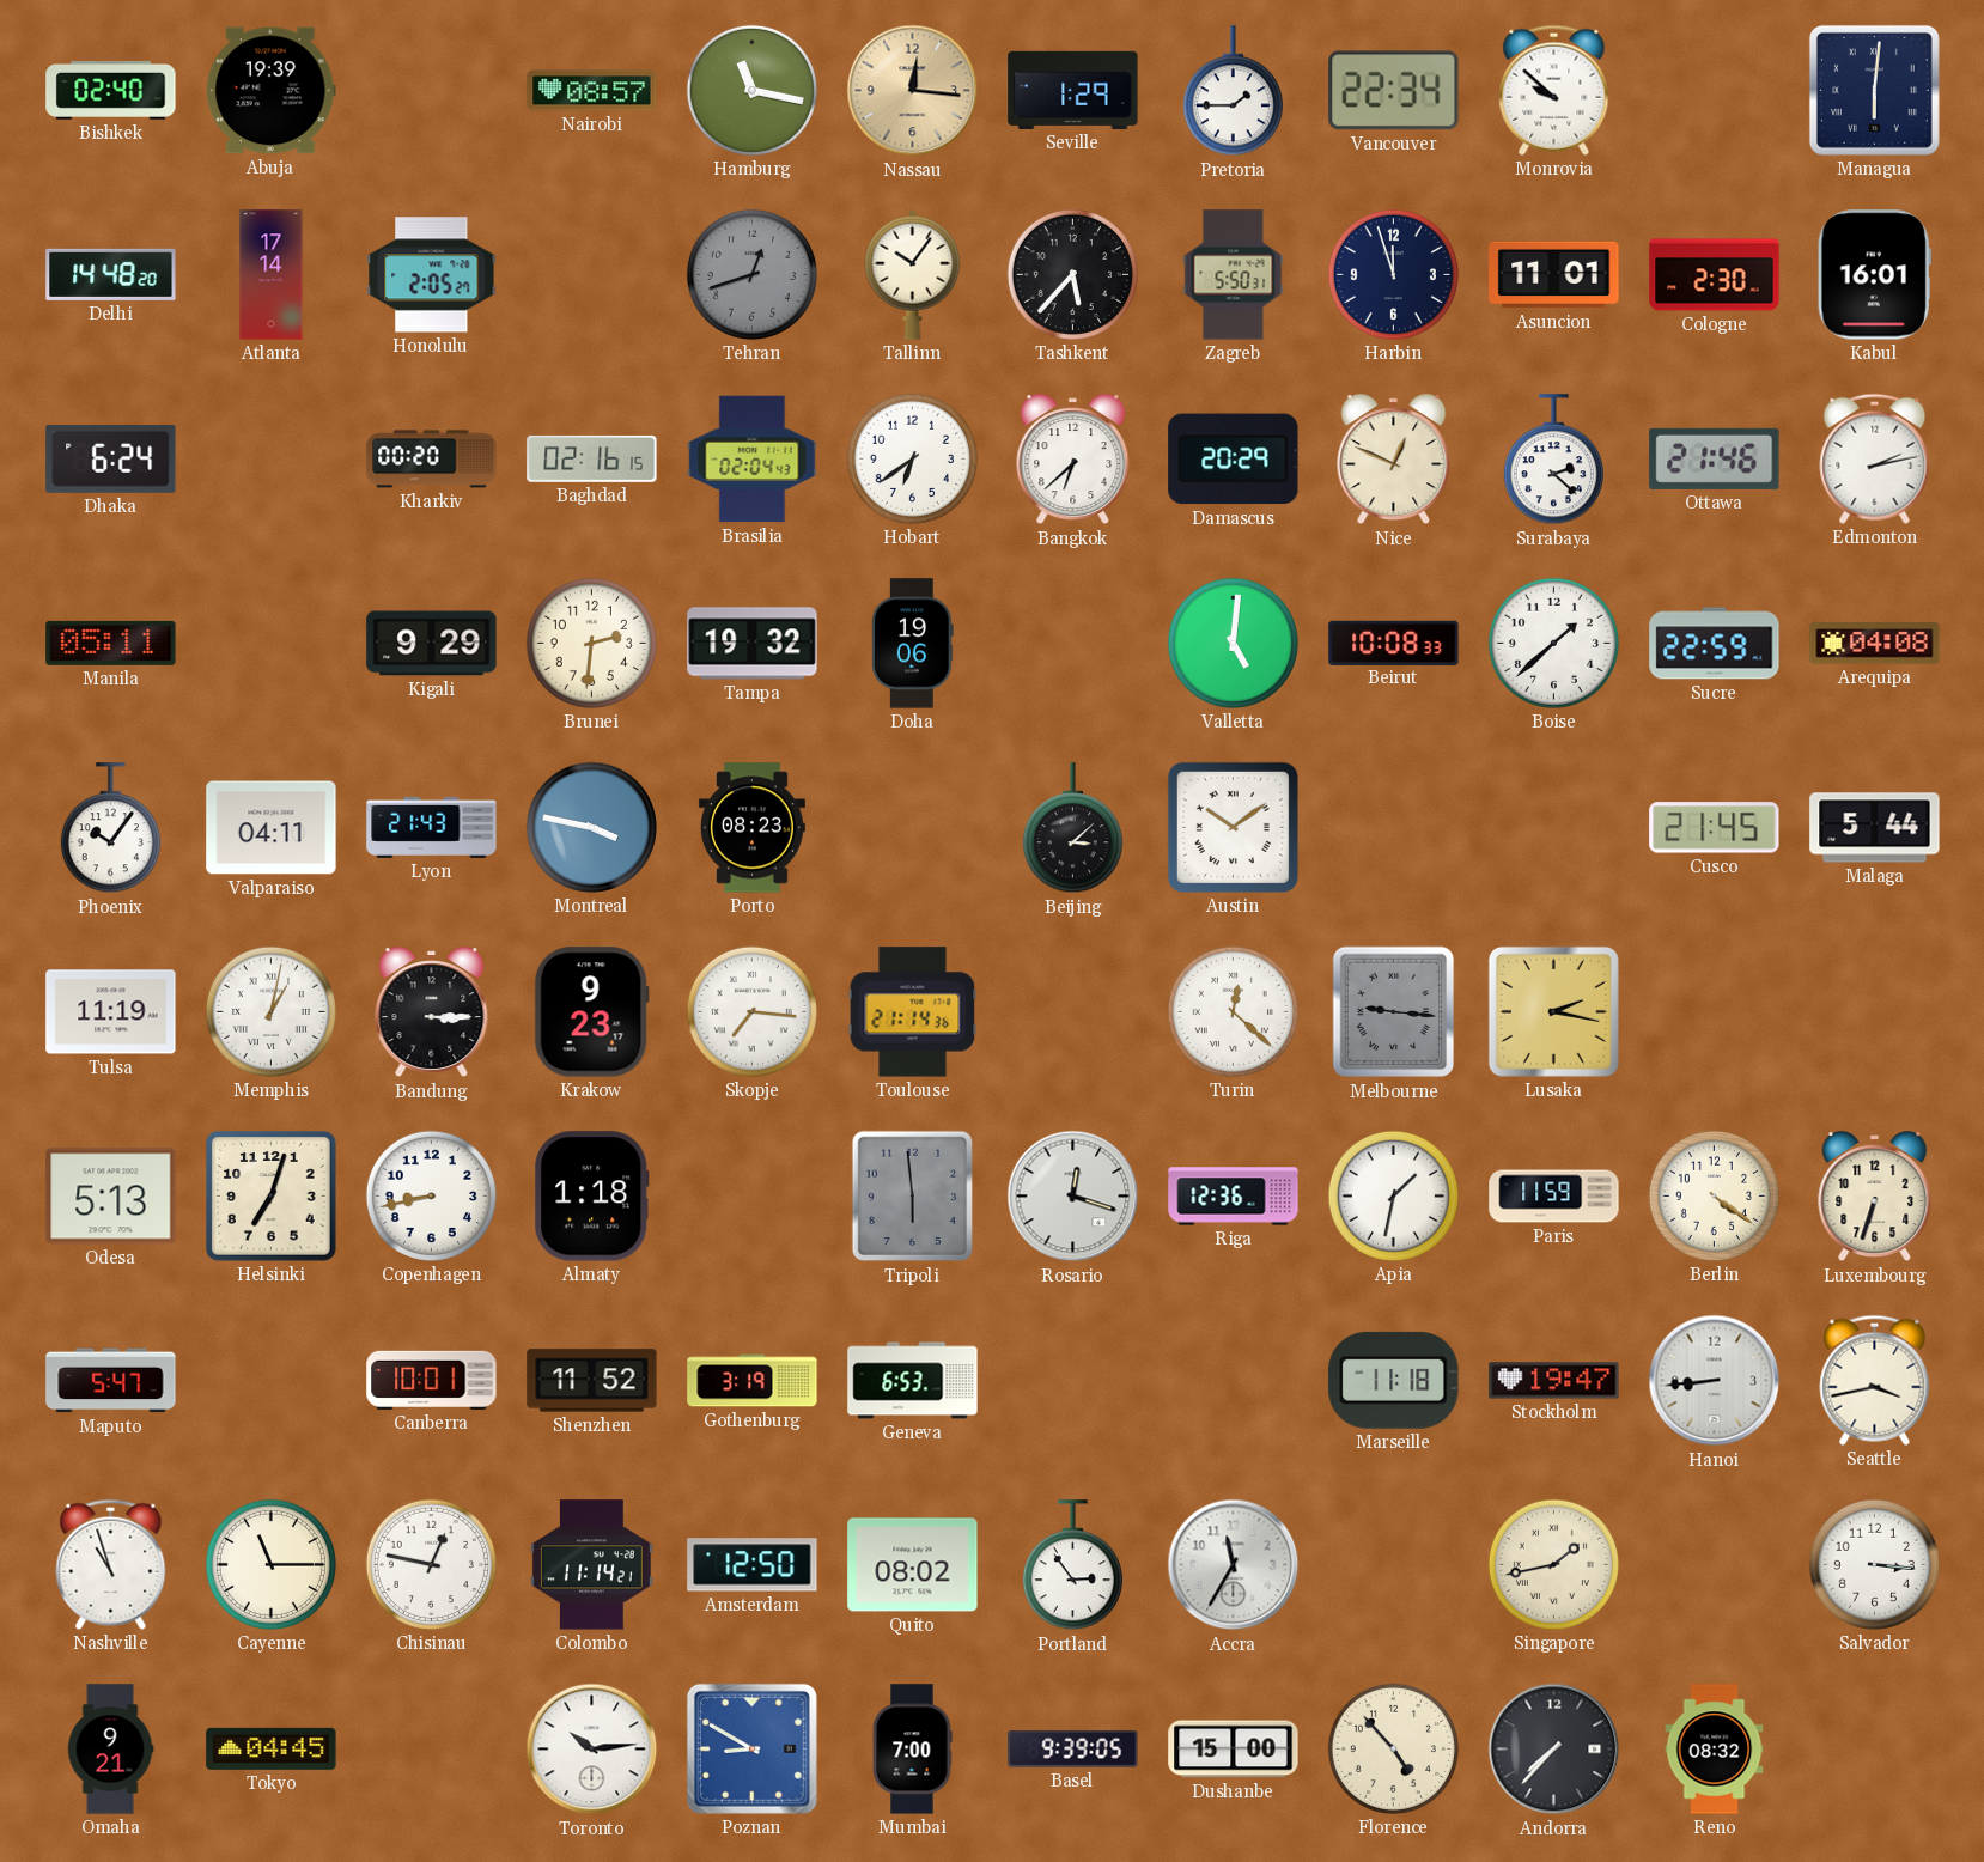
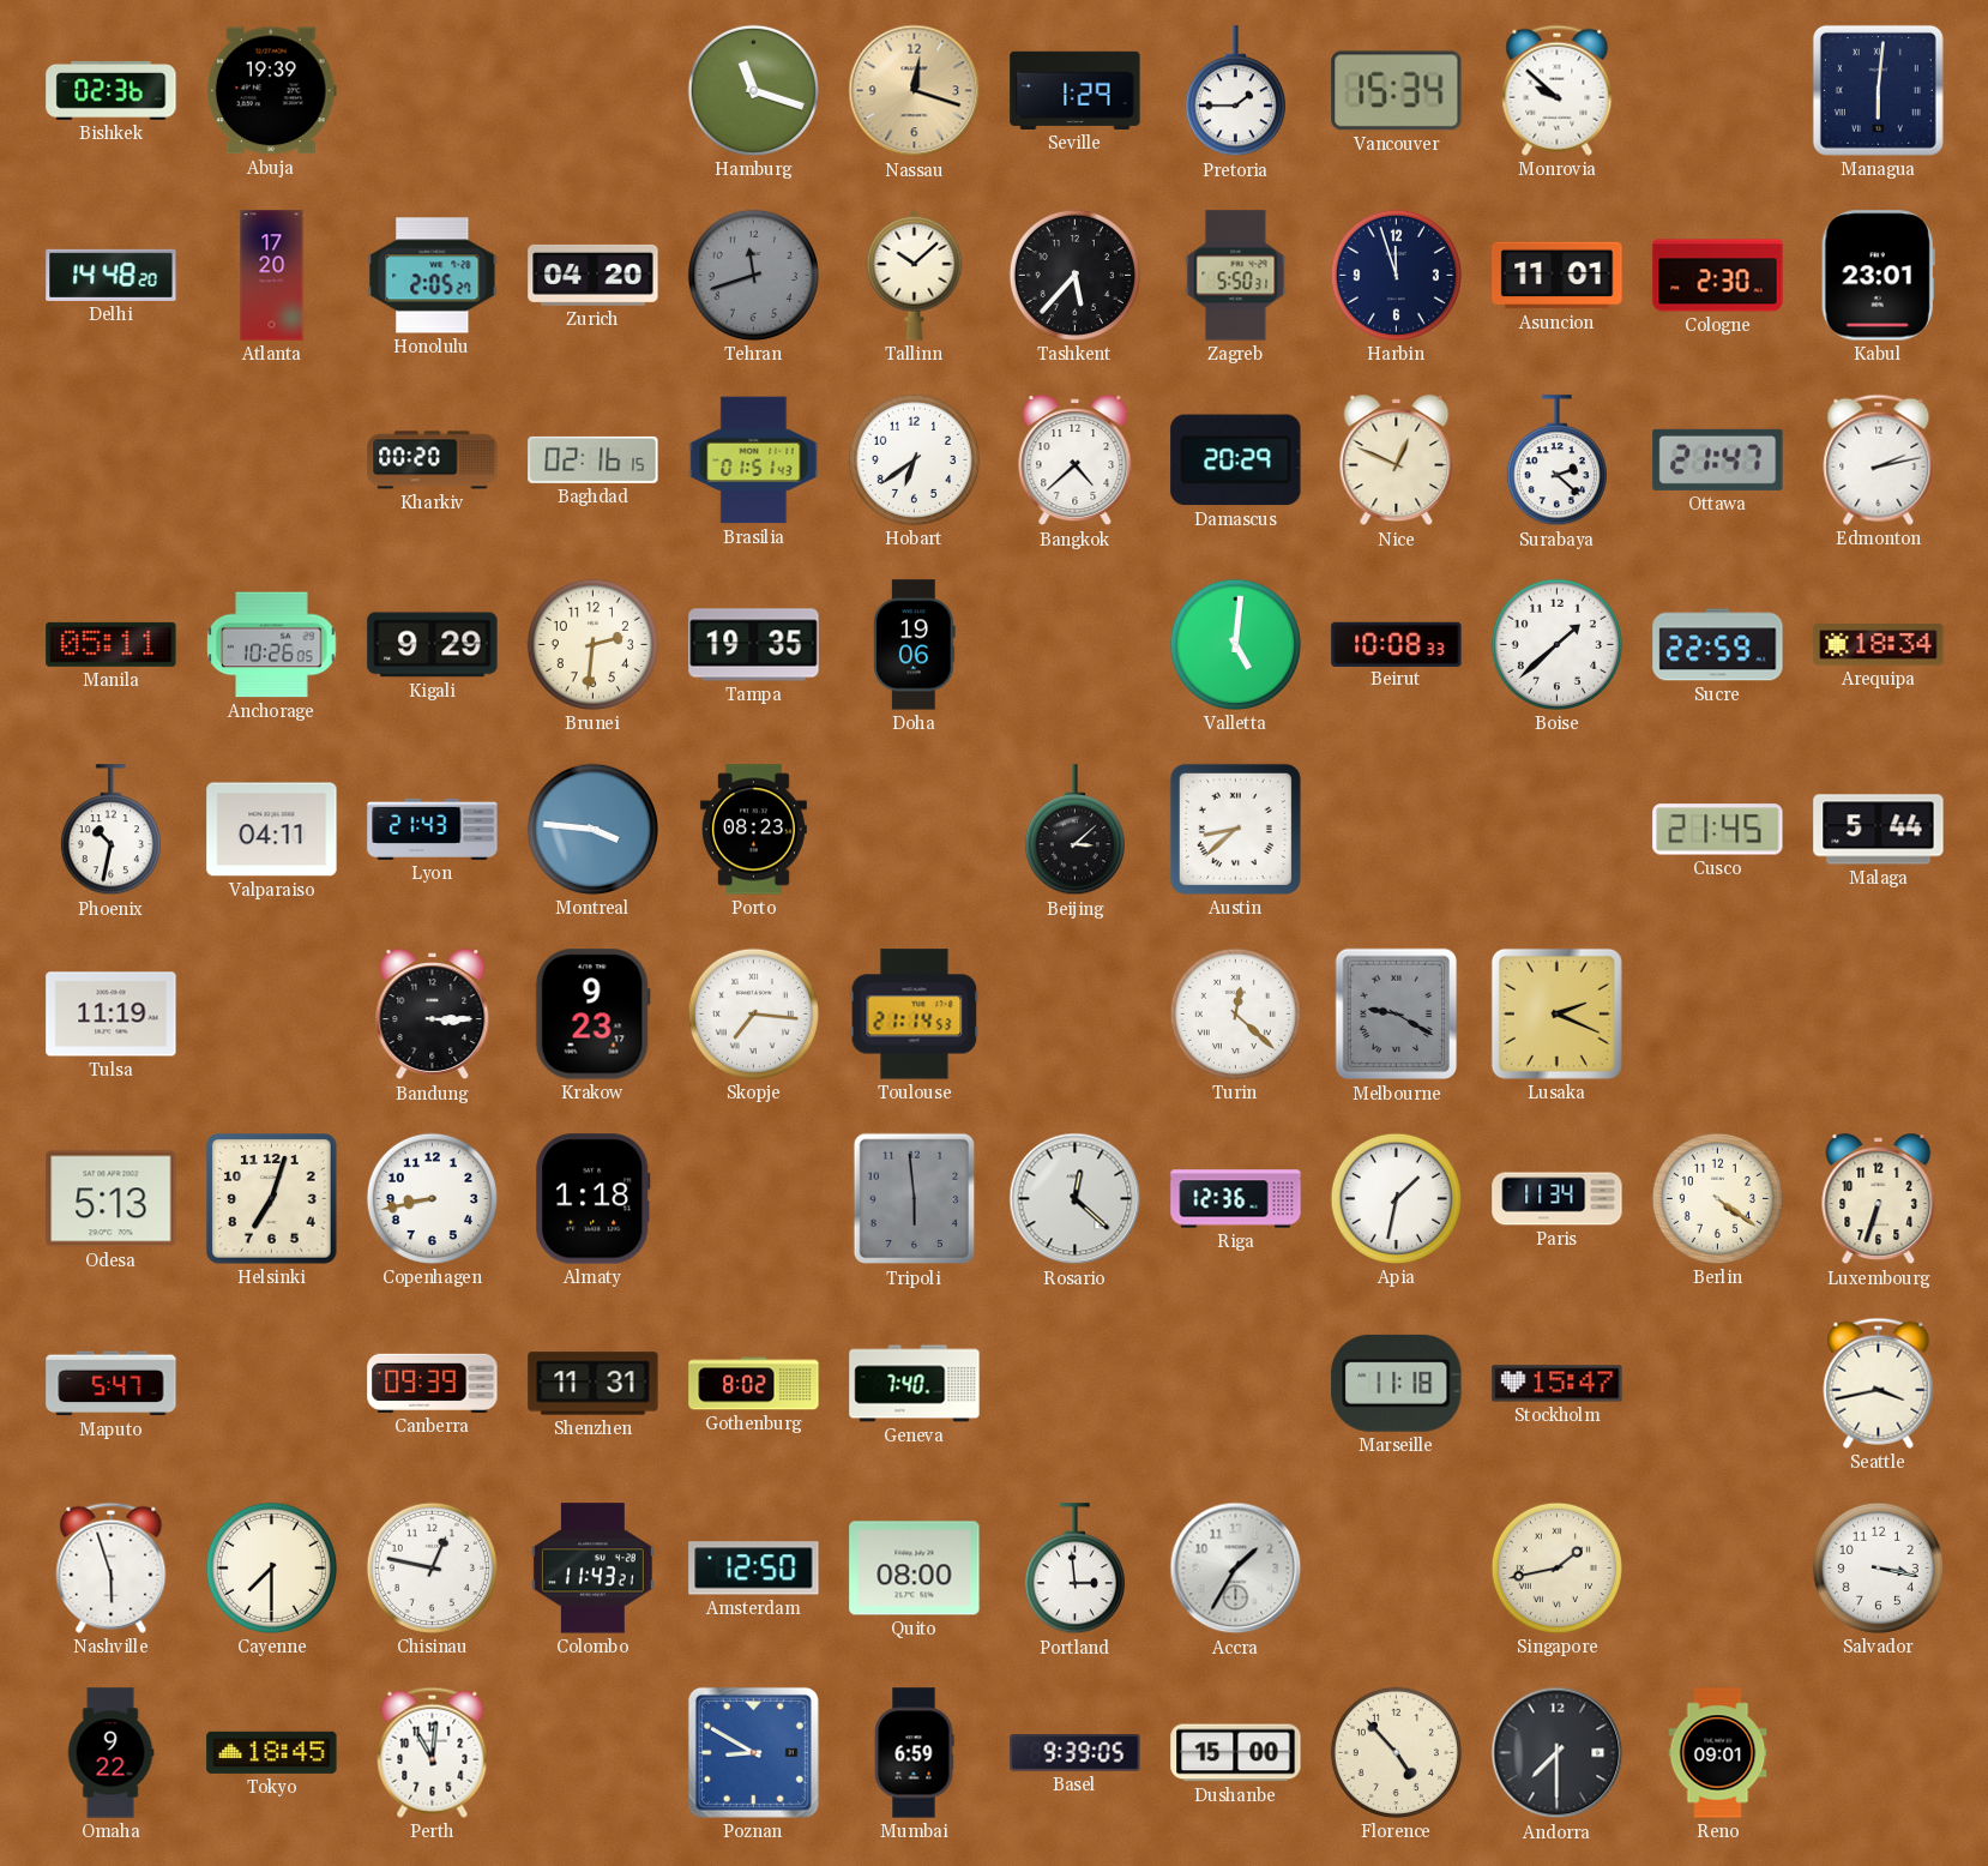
Bishkek: 02:40 -> 02:36 (112, 90)
Nairobi: 08:57 -> none (592, 91)
Hamburg: 11:17 -> 11:18 (753, 90)
Nassau: 12:16 -> 12:18 (915, 91)
Vancouver: 22:34 -> 15:34 (1397, 91)
Atlanta: 17:14 -> 17:20 (272, 276)
Zurich: none -> 04:20 (594, 275)
Tehran: 12:42 -> 11:42 (753, 275)
Tallinn: 10:06 -> 10:08 (915, 275)
Kabul: 16:01 -> 23:01 (1878, 276)
Dhaka: 6:24 -> none (111, 458)
Brasilia: 02:04 -> 01:51 (754, 461)
Bangkok: 6:38 -> 4:38 (1076, 461)
Ottawa: 21:46 -> 21:47 (1718, 459)
Anchorage: none -> 10:26 (272, 645)
Tampa: 19:32 -> 19:35 (754, 645)
Arequipa: 04:08 -> 18:34 (1879, 645)
Phoenix: 10:06 -> 10:32 (110, 830)
Montreal: 3:47 -> 3:46 (592, 829)
Austin: 10:09 -> 8:38 (1235, 829)
Memphis: 1:02 -> none (270, 1011)
Toulouse: 21:14:36 -> 21:14:53 (915, 1015)
Melbourne: 9:16 -> 9:20 (1397, 1015)
Lusaka: 2:17 -> 2:19 (1556, 1013)
Rosario: 12:18 -> 12:22 (1076, 1199)
Paris: 11:59 -> 11:34 (1558, 1199)
Canberra: 10:01 -> 09:39 (433, 1383)
Shenzhen: 11:52 -> 11:31 (594, 1384)
Gothenburg: 3:19 -> 8:02 (754, 1384)
Geneva: 6:53 -> 7:40 (915, 1384)
Stockholm: 19:47 -> 15:47 (1558, 1384)
Hanoi: 8:44 -> none (1715, 1381)
Nashville: 10:57 -> 5:57 (112, 1567)
Cayenne: 11:15 -> 7:30 (271, 1567)
Colombo: 11:14 -> 11:43 (592, 1569)
Quito: 08:02 -> 08:00 (915, 1569)
Portland: 2:54 -> 2:59 (1074, 1569)
Accra: 11:35 -> 1:35 (1236, 1569)
Salvador: 3:16 -> 3:17 (1878, 1567)
Omaha: 9:21 -> 9:22 (110, 1753)
Tokyo: 04:45 -> 18:45 (272, 1752)
Perth: none -> 11:01 (433, 1752)
Toronto: 10:14 -> none (592, 1750)
Mumbai: 7:00 -> 6:59 (914, 1753)
Andorra: 7:37 -> 7:30 (1558, 1753)
Reno: 08:32 -> 09:01 (1718, 1753)
